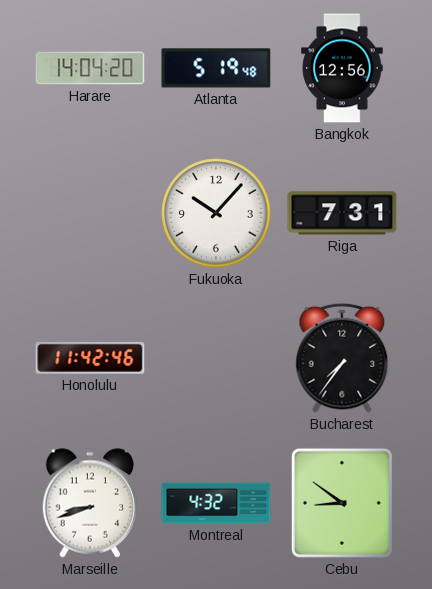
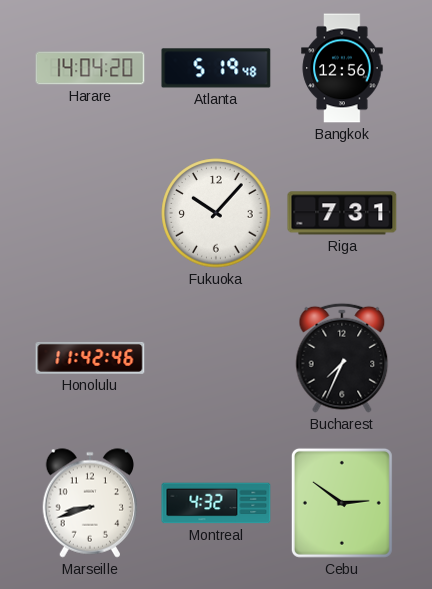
Bucharest: 7:36 -> 7:34 (342, 358)
Cebu: 8:51 -> 2:51 (342, 503)
